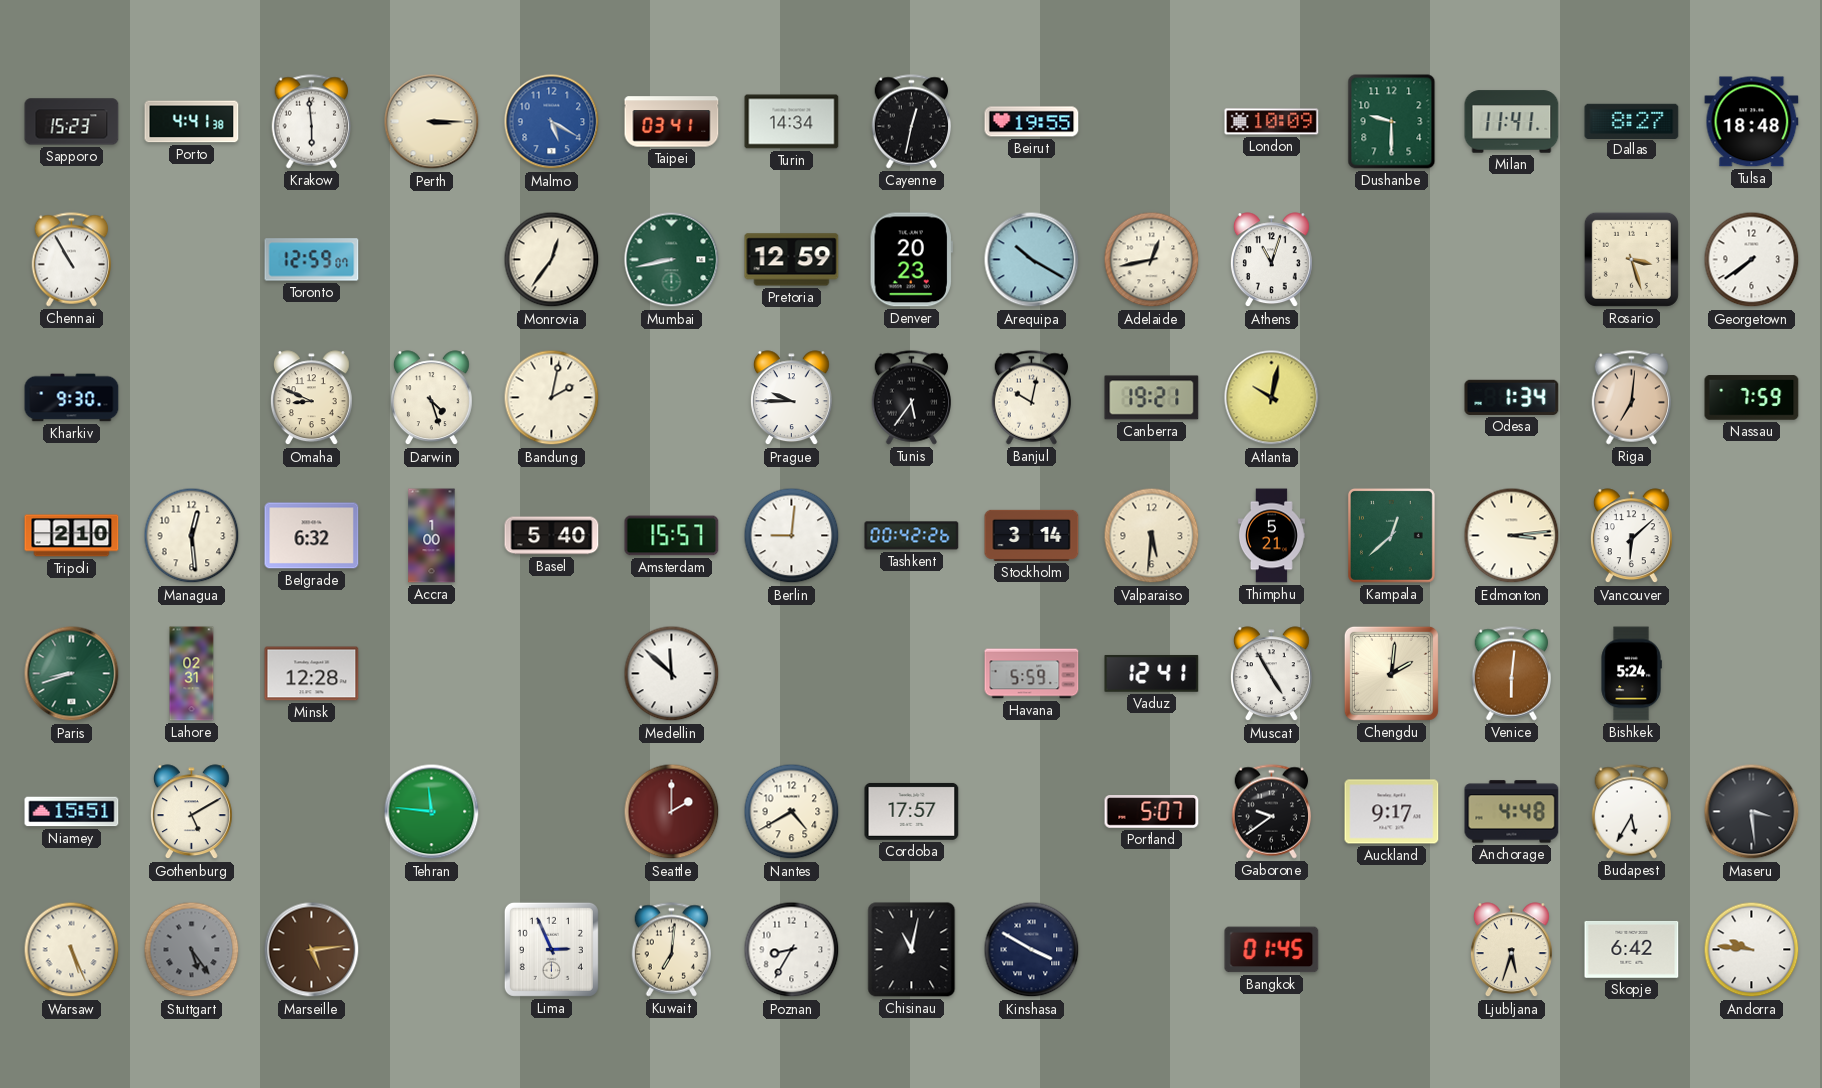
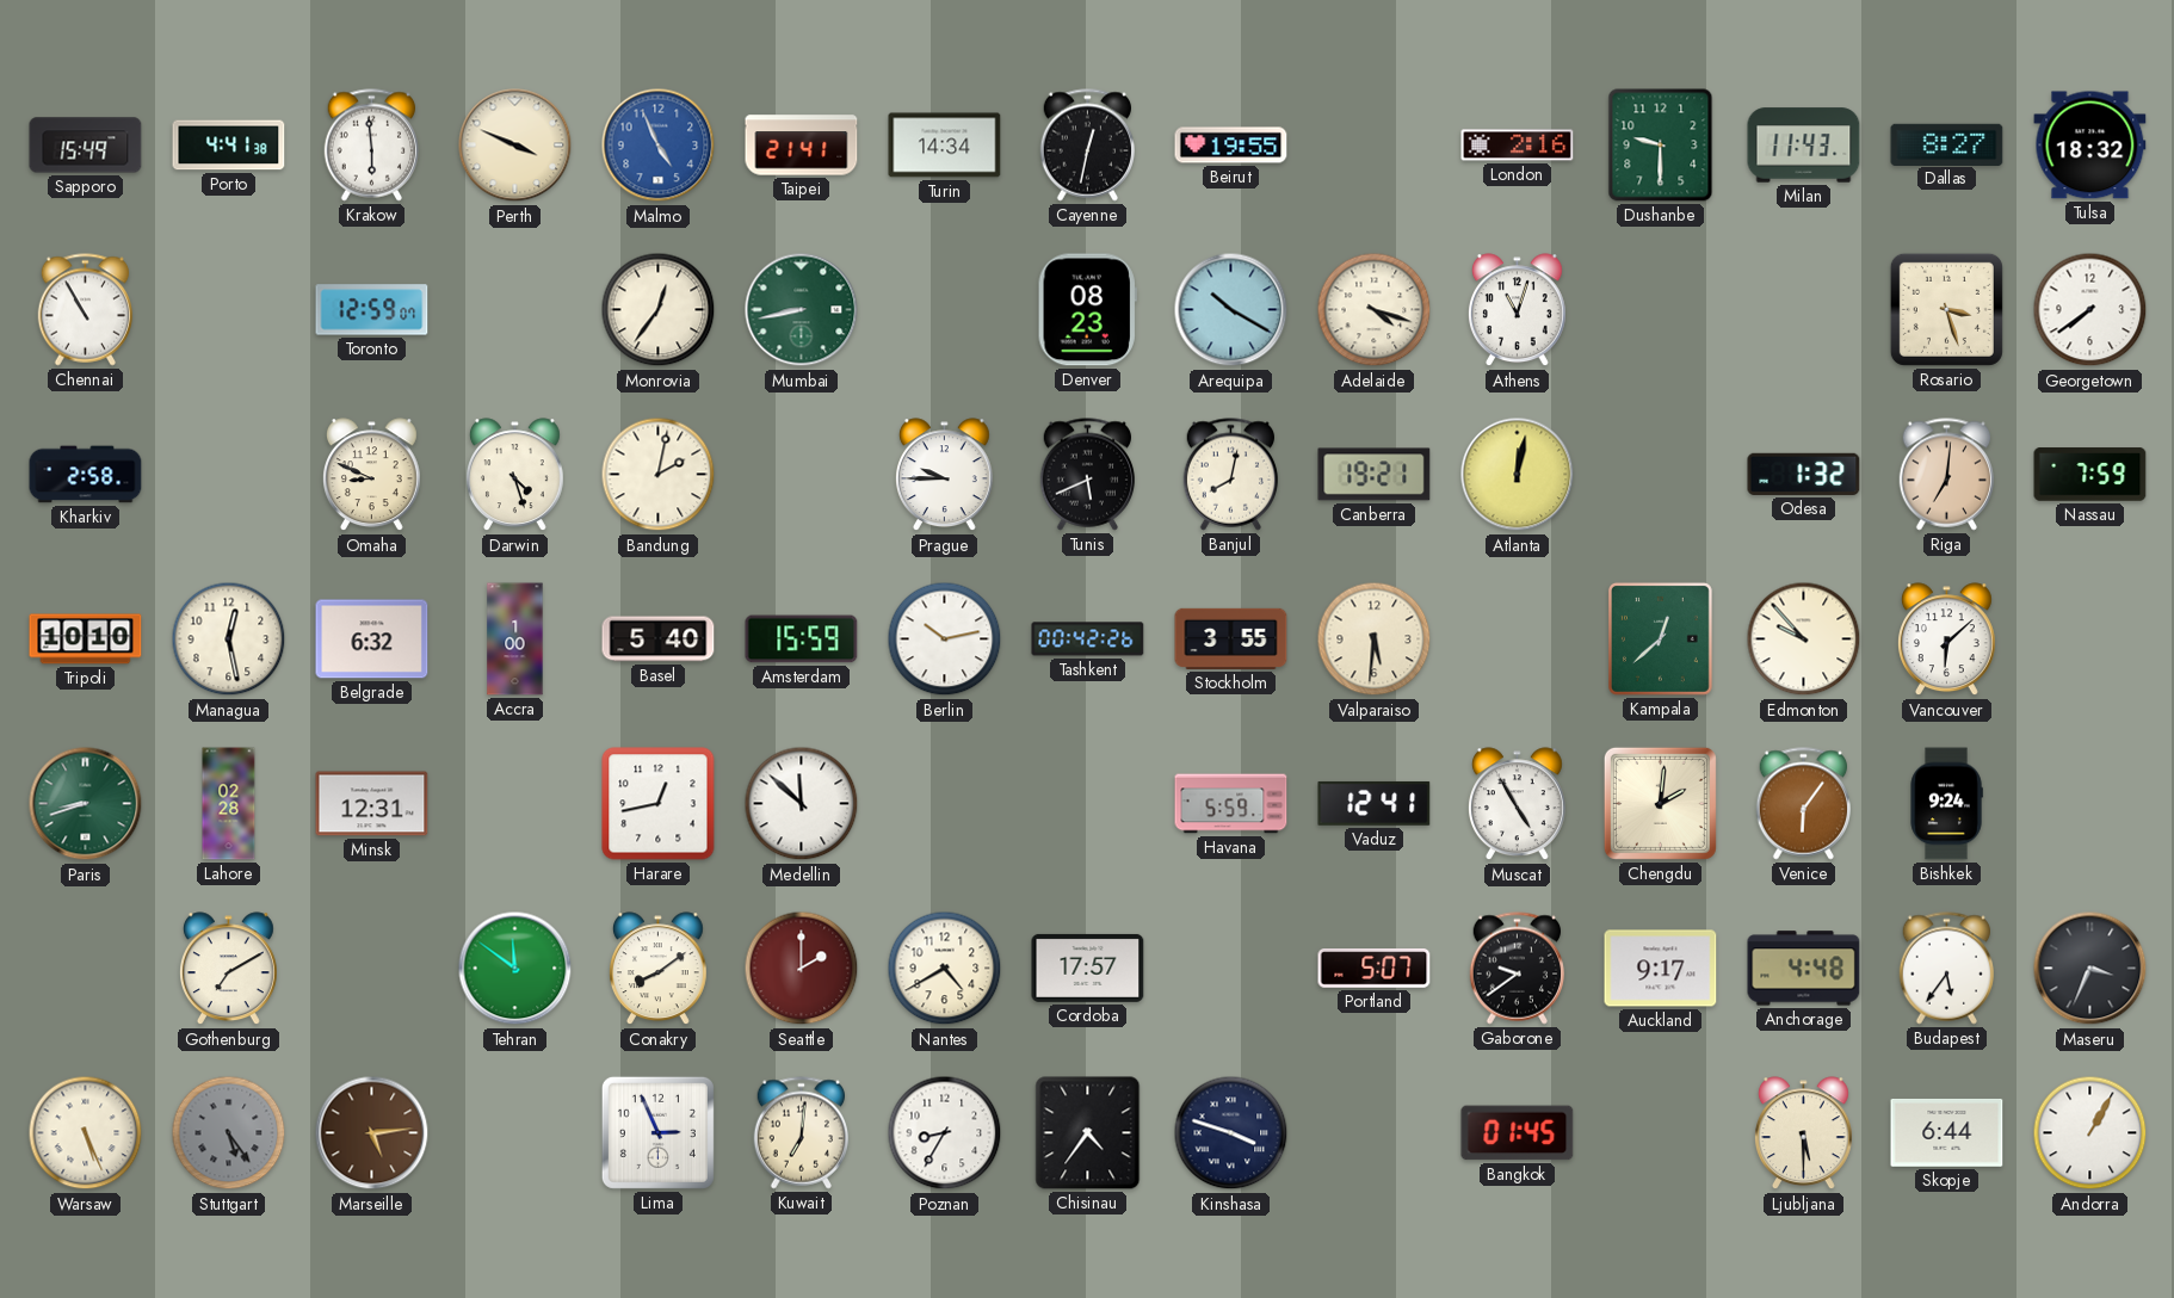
Sapporo: 15:23 -> 15:49 (86, 146)
Perth: 3:15 -> 3:49 (515, 146)
Malmo: 5:20 -> 4:56 (659, 146)
Taipei: 03:41 -> 21:41 (802, 146)
London: 10:09 -> 2:16 (1518, 146)
Milan: 11:41 -> 11:43 (1804, 146)
Tulsa: 18:48 -> 18:32 (2090, 146)
Pretoria: 12:59 -> none (792, 260)
Denver: 20:23 -> 08:23 (1087, 310)
Adelaide: 12:43 -> 4:18 (1375, 310)
Kharkiv: 9:30 -> 2:58 (86, 475)
Tunis: 5:36 -> 5:41 (1088, 475)
Banjul: 10:02 -> 8:02 (1231, 475)
Atlanta: 10:02 -> 12:02 (1518, 475)
Odesa: 1:34 -> 1:32 (1804, 474)
Tripoli: 2:10 -> 10:10 (86, 639)
Managua: 12:29 -> 12:28 (229, 639)
Amsterdam: 15:57 -> 15:59 (802, 639)
Berlin: 9:01 -> 10:13 (945, 639)
Stockholm: 3:14 -> 3:55 (1231, 638)
Thimphu: 5:21 -> none (1271, 536)
Edmonton: 3:14 -> 9:53 (1804, 639)
Lahore: 02:31 -> 02:28 (229, 804)
Minsk: 12:28 -> 12:31 (372, 804)
Harare: none -> 12:43 (659, 804)
Venice: 6:01 -> 6:06 (1804, 804)
Bishkek: 5:24 -> 9:24 (1946, 804)
Niamey: 15:51 -> none (72, 812)
Gothenburg: 5:10 -> 7:10 (228, 969)
Tehran: 11:46 -> 11:51 (515, 969)
Conakry: none -> 8:09 (657, 969)
Budapest: 5:35 -> 5:36 (1947, 969)
Maseru: 3:29 -> 3:34 (2090, 969)
Chisinau: 11:02 -> 4:36 (1088, 1133)
Kinshasa: 3:50 -> 3:48 (1231, 1133)
Ljubljana: 5:33 -> 5:30 (1803, 1133)
Skopje: 6:42 -> 6:44 (1947, 1132)
Andorra: 9:46 -> 1:05 (2090, 1133)
